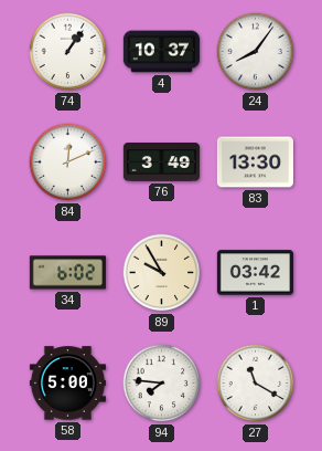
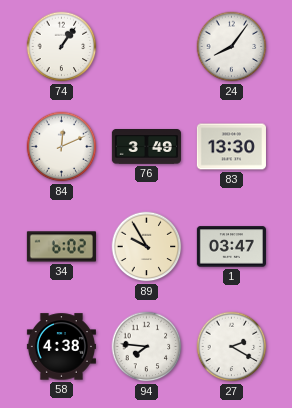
4: 10:37 -> none (161, 52)
1: 03:42 -> 03:47 (231, 247)
58: 5:00 -> 4:38 (61, 347)
27: 11:20 -> 2:20 (232, 347)
